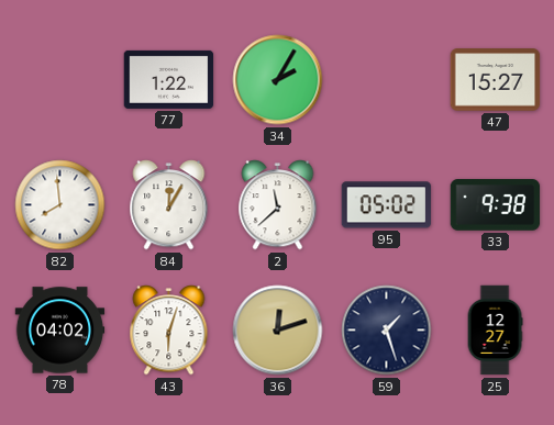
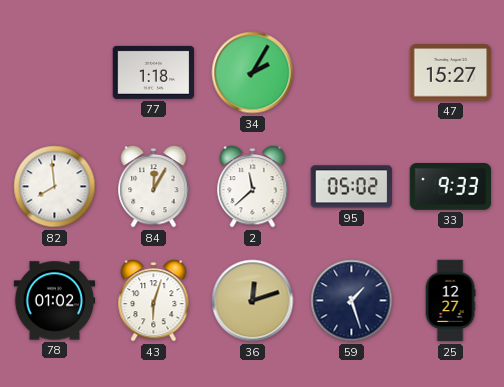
77: 1:22 -> 1:18 (154, 72)
33: 9:38 -> 9:33 (451, 187)
78: 04:02 -> 01:02 (55, 301)
